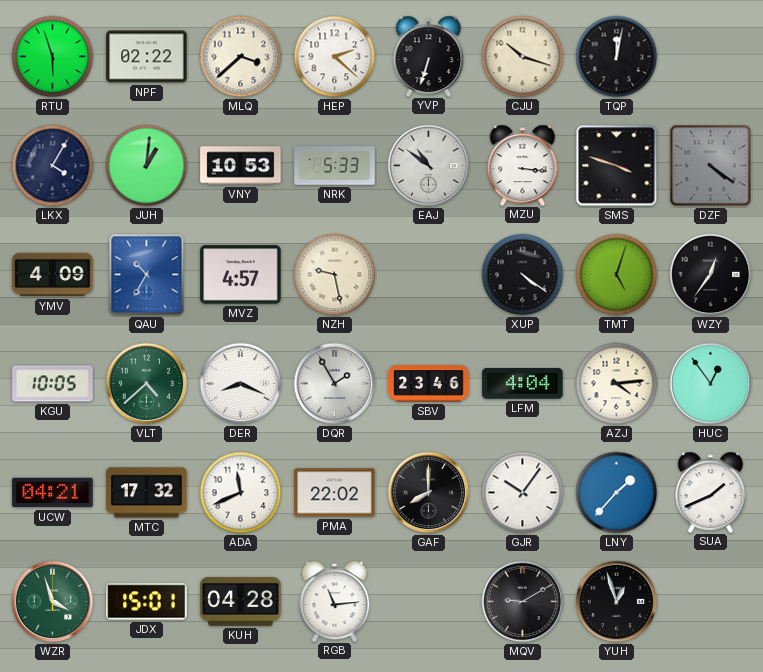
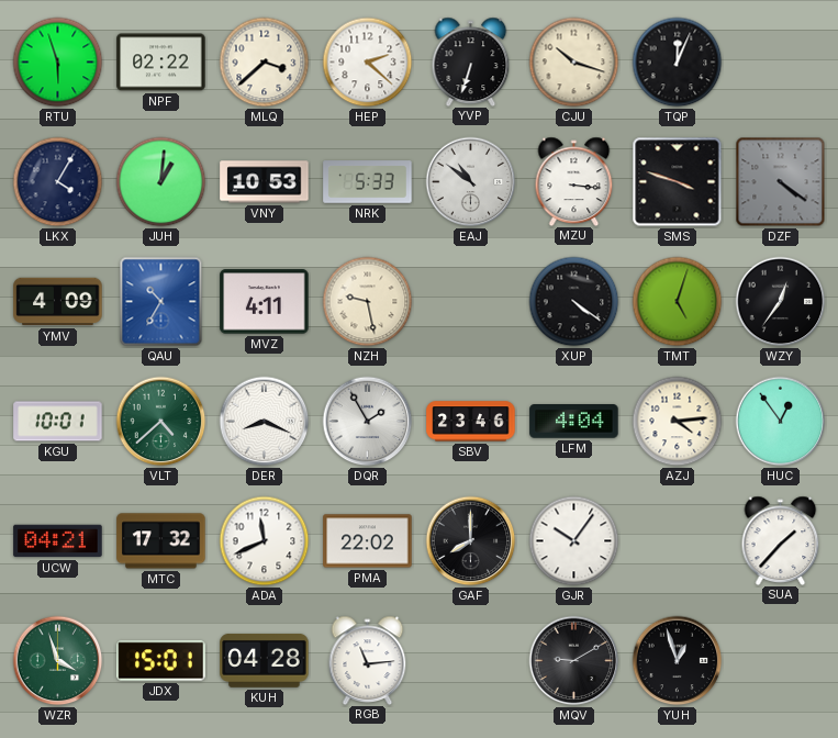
TQP: 12:02 -> 12:04 (678, 63)
MVZ: 4:57 -> 4:11 (265, 302)
KGU: 10:05 -> 10:01 (58, 422)
LNY: 1:37 -> none (617, 493)
SUA: 1:41 -> 1:37 (781, 540)
